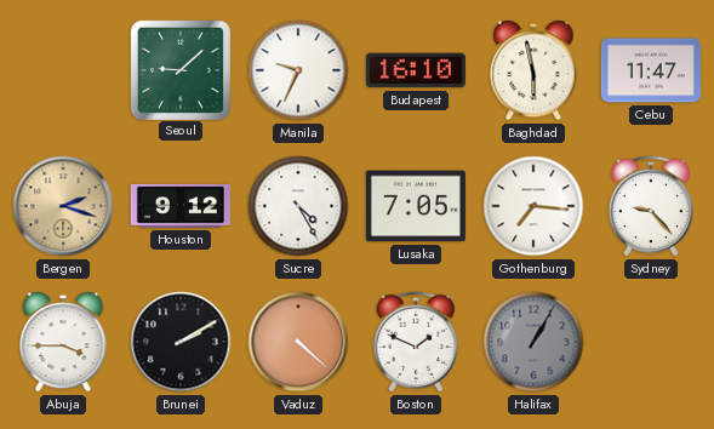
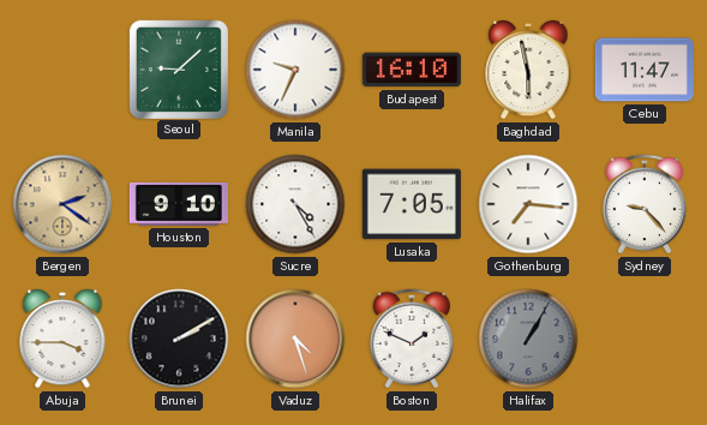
Bergen: 2:18 -> 2:21 (62, 204)
Houston: 9:12 -> 9:10 (179, 204)
Vaduz: 4:22 -> 4:27 (295, 339)
